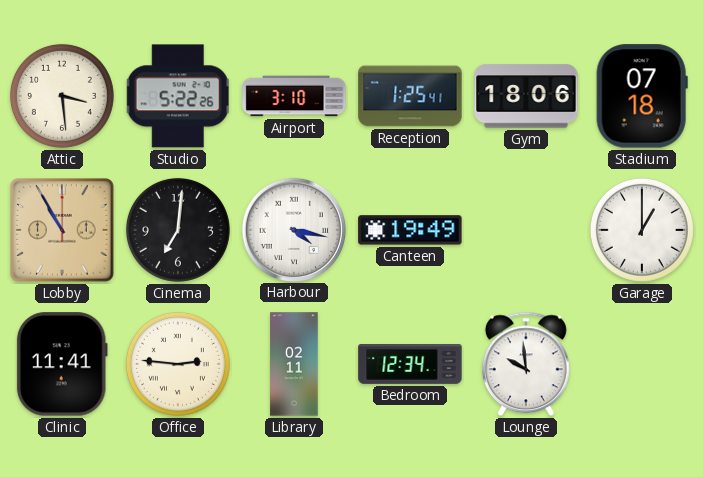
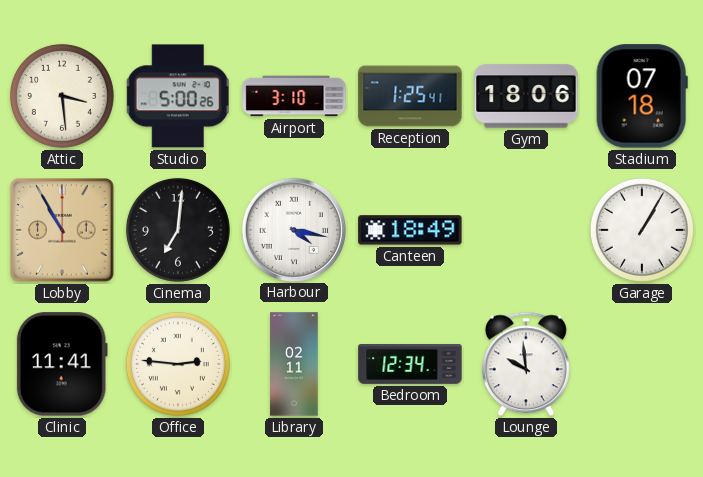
Studio: 5:22 -> 5:00 (178, 96)
Canteen: 19:49 -> 18:49 (410, 230)
Garage: 1:00 -> 1:05 (642, 230)
